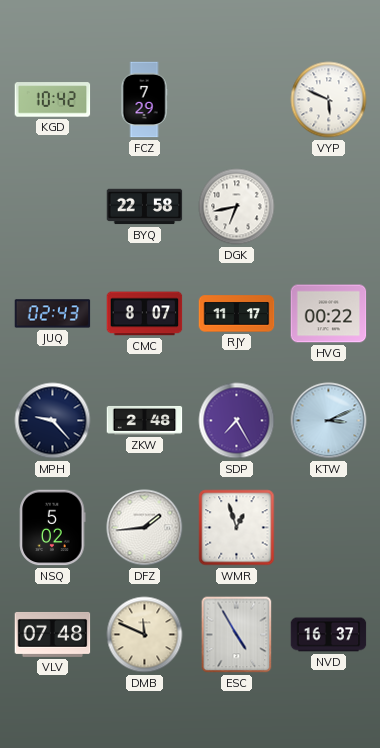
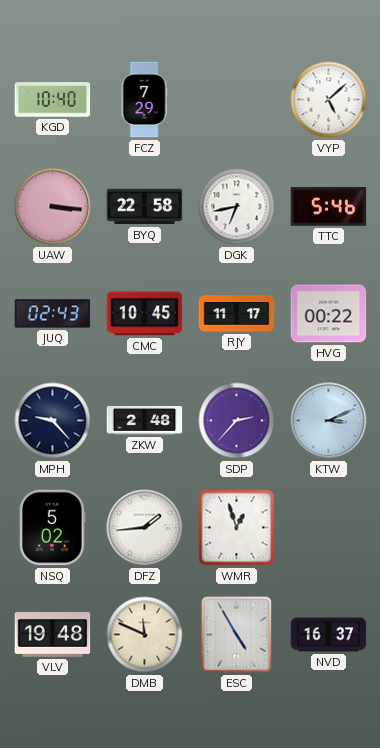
KGD: 10:42 -> 10:40 (53, 100)
VYP: 5:49 -> 5:08 (329, 100)
UAW: none -> 3:16 (53, 207)
TTC: none -> 5:46 (329, 207)
CMC: 8:07 -> 10:45 (145, 314)
SDP: 7:25 -> 2:37 (237, 421)
VLV: 07:48 -> 19:48 (53, 634)
